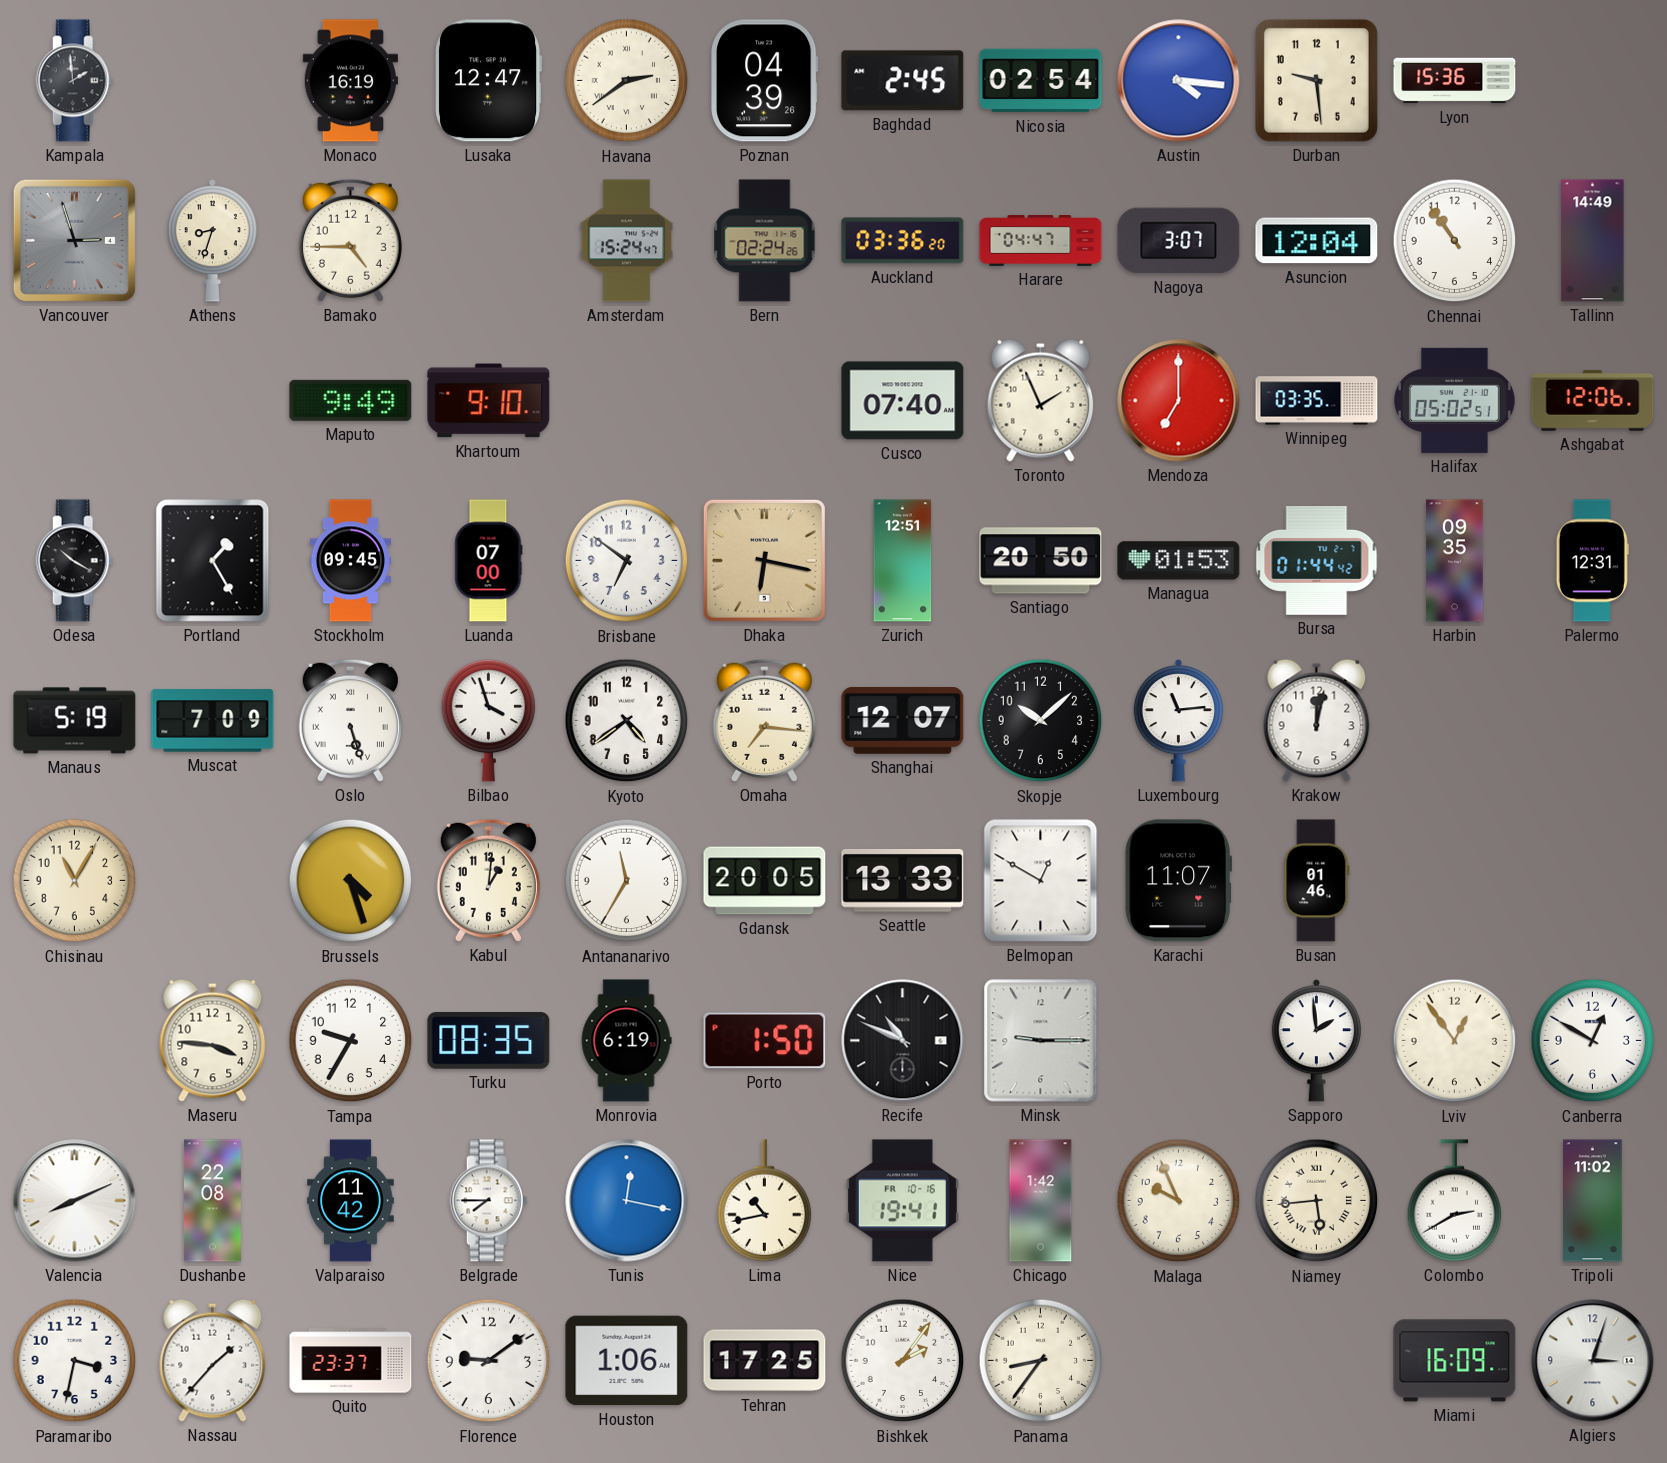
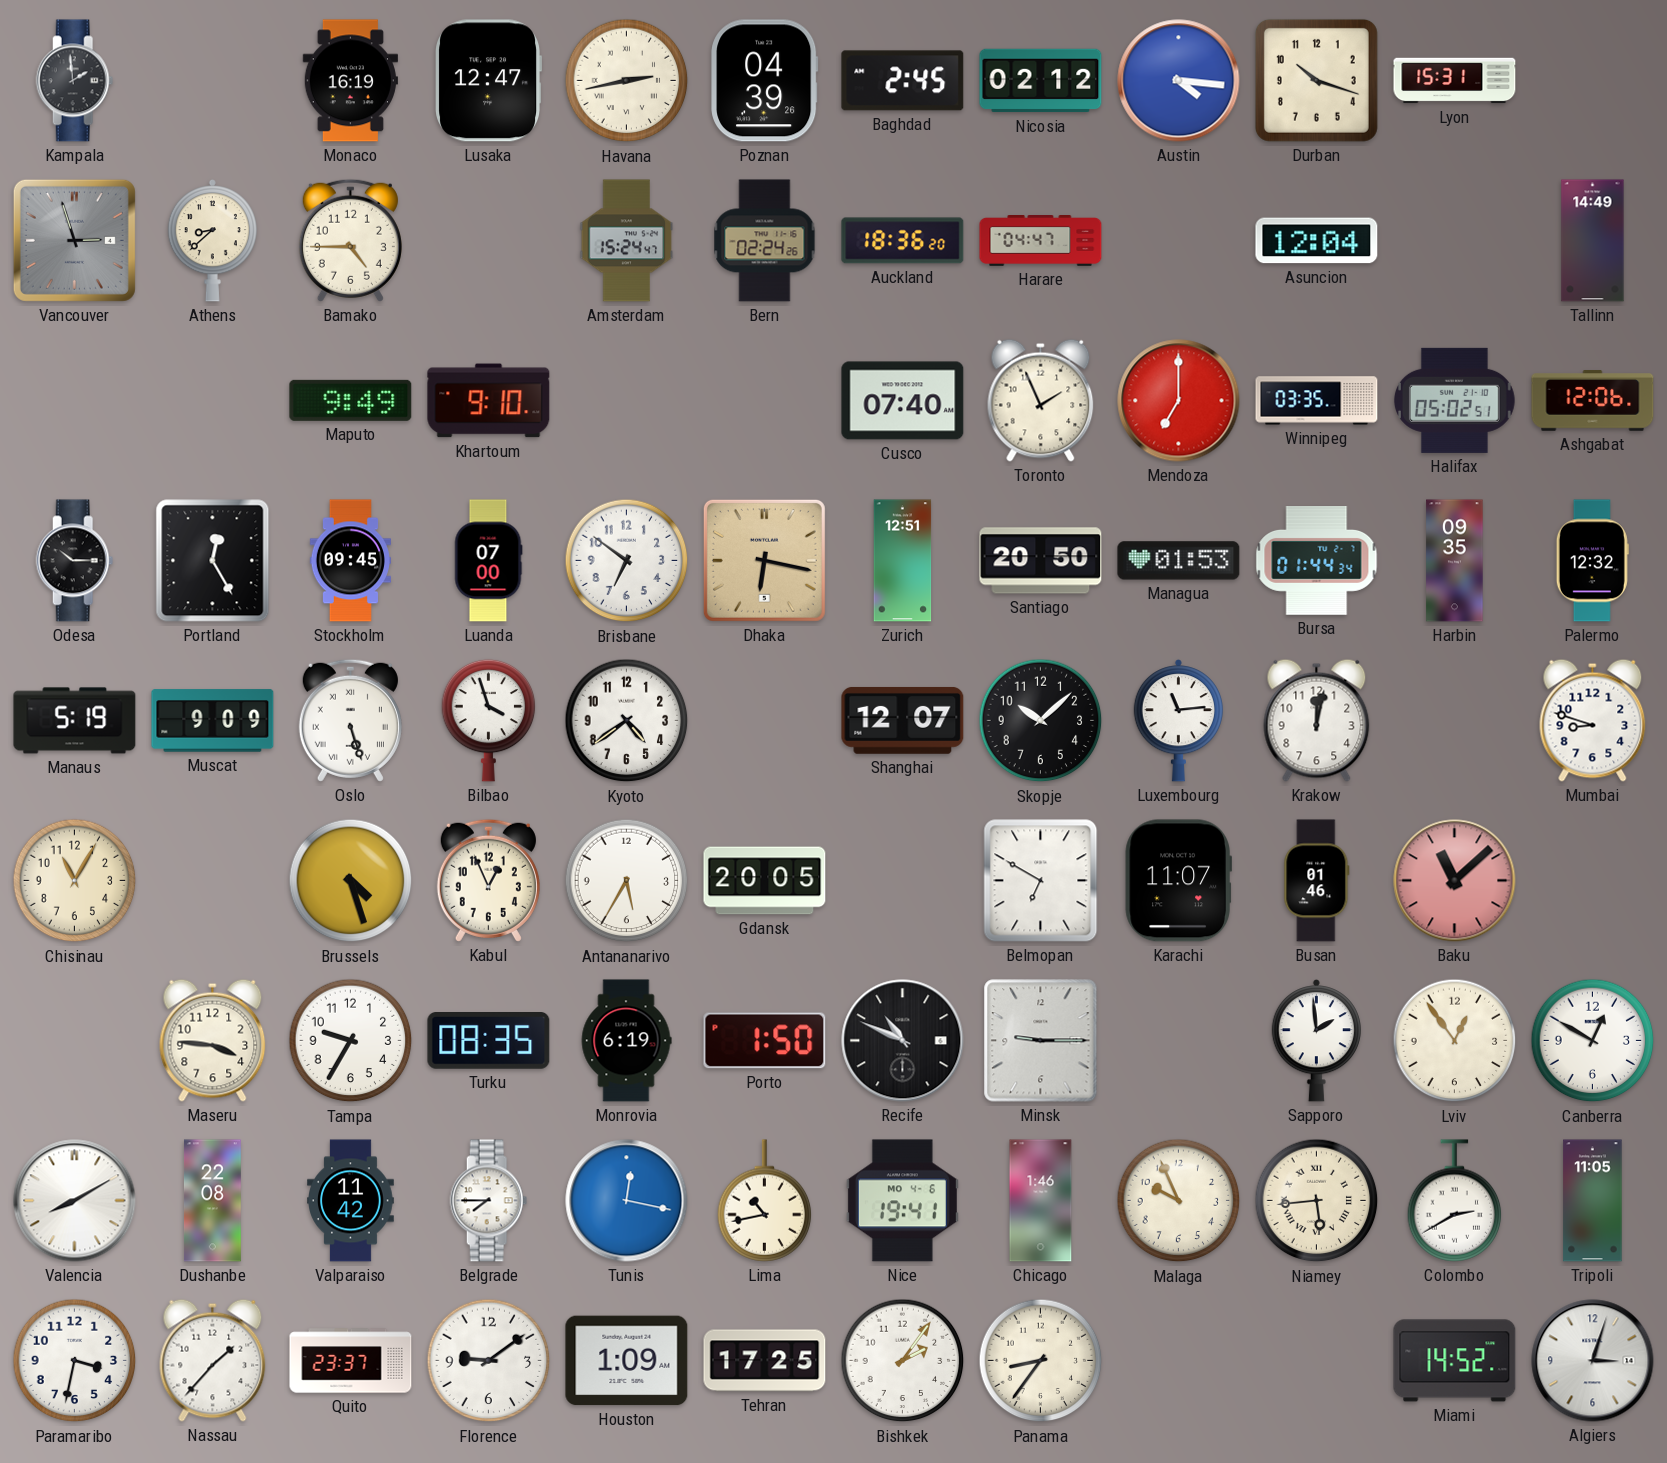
Havana: 2:39 -> 2:43 (627, 81)
Nicosia: 02:54 -> 02:12 (1041, 81)
Durban: 9:29 -> 10:18 (1316, 80)
Lyon: 15:36 -> 15:31 (1455, 81)
Athens: 8:33 -> 8:38 (212, 241)
Auckland: 03:36 -> 18:36 (903, 241)
Nagoya: 3:07 -> none (1179, 241)
Chennai: 10:54 -> none (1455, 241)
Odesa: 10:20 -> 10:15 (75, 561)
Portland: 1:25 -> 12:25 (213, 561)
Bursa: 01:44:42 -> 01:44:34 (1317, 561)
Palermo: 12:31 -> 12:32 (1592, 561)
Muscat: 7:09 -> 9:09 (213, 721)
Omaha: 7:16 -> none (764, 720)
Mumbai: none -> 8:48 (1593, 720)
Kabul: 1:01 -> 12:56 (488, 880)
Antananarivo: 11:35 -> 5:35 (627, 881)
Seattle: 13:33 -> none (903, 880)
Belmopan: 12:50 -> 6:50 (1041, 881)
Baku: none -> 11:08 (1455, 881)
Valencia: 8:11 -> 8:10 (75, 1201)
Nice date: FR 10-16 -> MO 4-6 (902, 1201)
Chicago: 1:42 -> 1:46 (1041, 1201)
Tripoli: 11:02 -> 11:05 (1593, 1201)
Houston: 1:06 -> 1:09 (627, 1361)
Miami: 16:09 -> 14:52 (1455, 1361)
